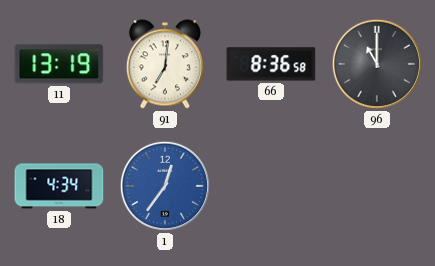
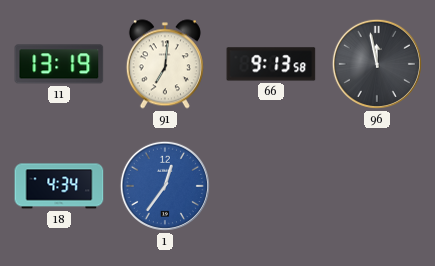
66: 8:36 -> 9:13 (271, 64)
96: 11:00 -> 11:58 (377, 64)
